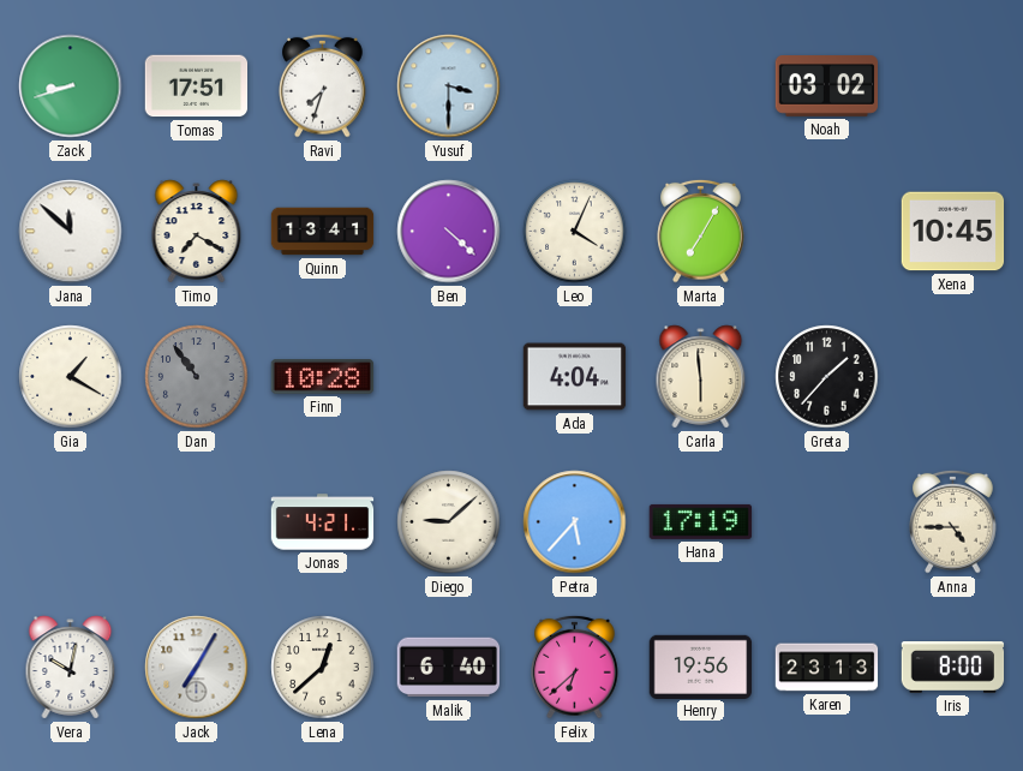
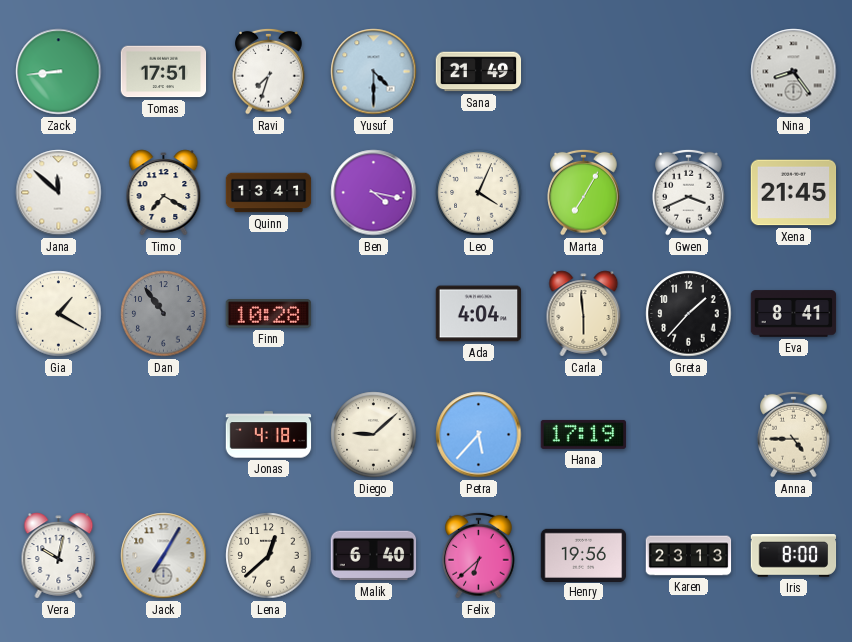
Zack: 8:42 -> 8:44 (59, 72)
Yusuf: 3:30 -> 4:30 (374, 72)
Sana: none -> 21:49 (479, 72)
Noah: 03:02 -> none (827, 86)
Nina: none -> 8:24 (794, 72)
Ben: 4:22 -> 4:17 (374, 193)
Gwen: none -> 3:41 (689, 192)
Xena: 10:45 -> 21:45 (794, 193)
Eva: none -> 8:41 (794, 314)
Jonas: 4:21 -> 4:18 (269, 435)
